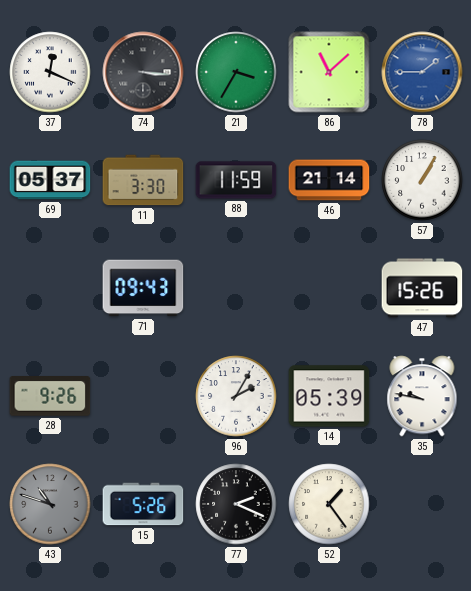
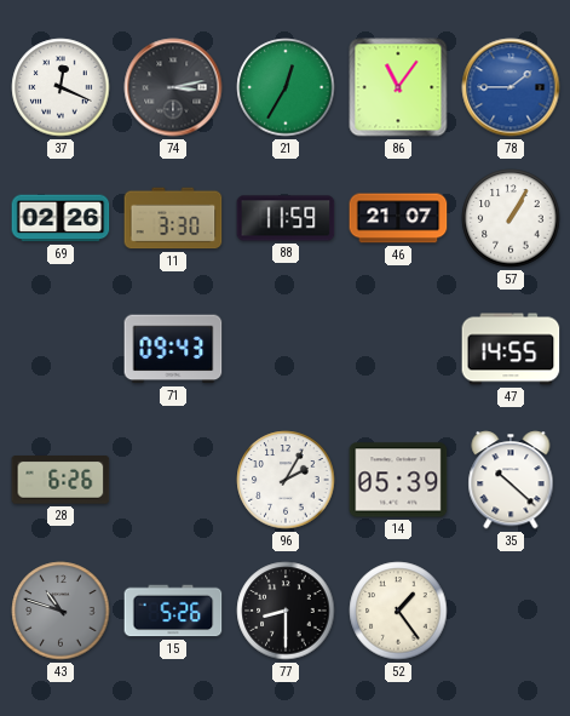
74: 3:16 -> 3:13 (173, 87)
21: 3:35 -> 12:35 (286, 87)
86: 11:08 -> 11:06 (398, 87)
69: 05:37 -> 02:26 (61, 218)
46: 21:14 -> 21:07 (398, 218)
47: 15:26 -> 14:55 (511, 349)
28: 9:26 -> 6:26 (61, 481)
35: 9:47 -> 10:22 (511, 480)
77: 2:19 -> 8:30 (286, 611)
